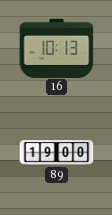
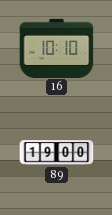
16: 10:13 -> 10:10 (57, 48)
